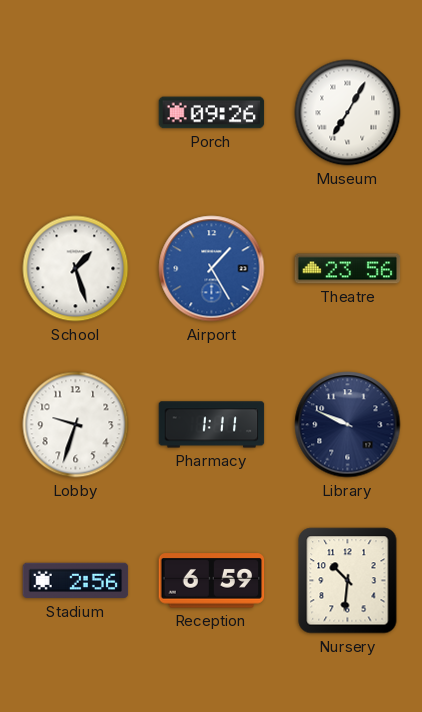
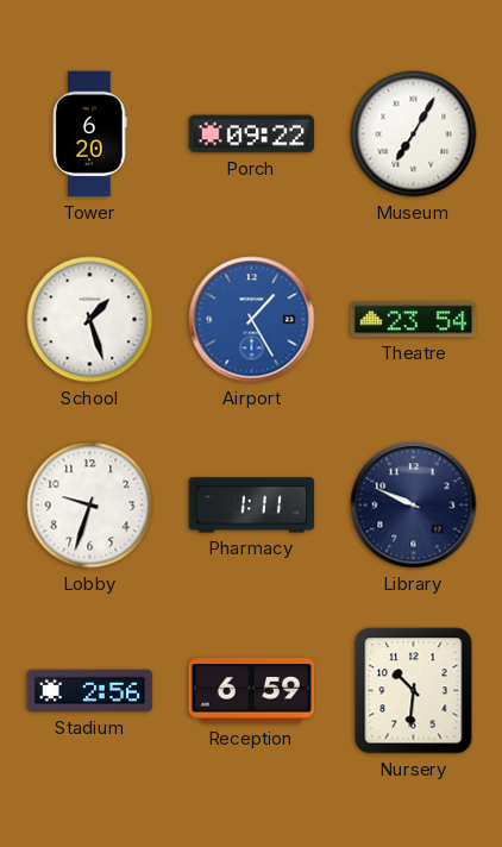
Tower: none -> 6:20 (90, 134)
Porch: 09:26 -> 09:22 (252, 134)
Theatre: 23:56 -> 23:54 (414, 320)
